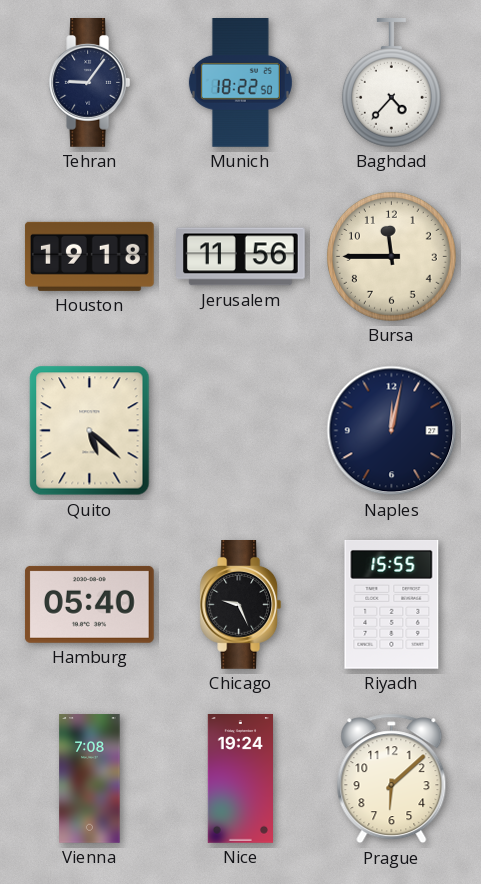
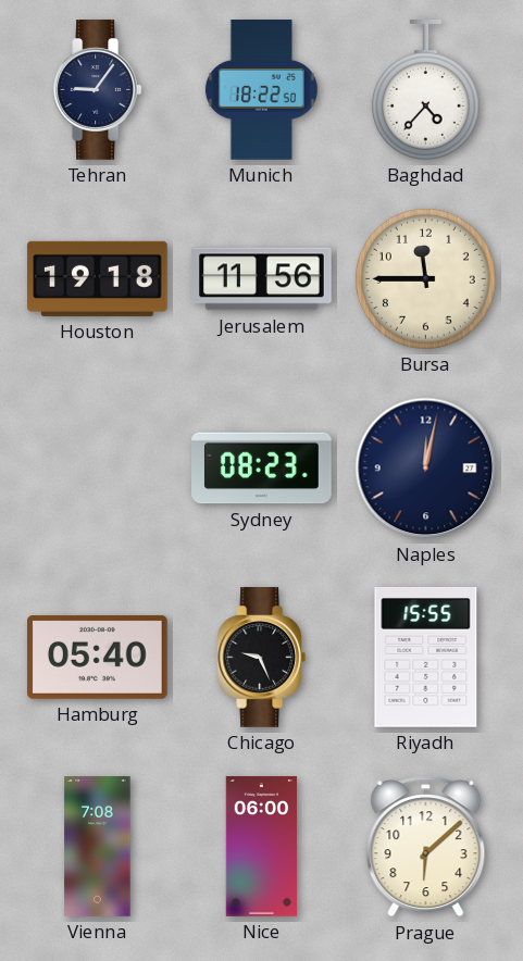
Quito: 5:22 -> none (90, 431)
Sydney: none -> 08:23 (262, 469)
Nice: 19:24 -> 06:00 (262, 847)
